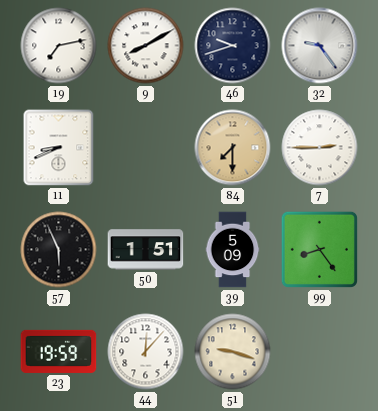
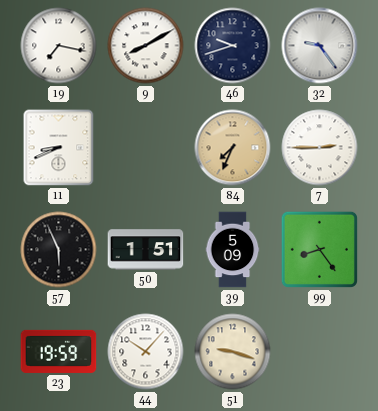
19: 7:13 -> 7:17 (59, 46)
84: 7:30 -> 7:34 (233, 148)
44: 12:07 -> 10:07 (146, 352)
